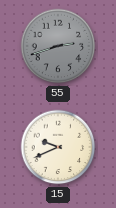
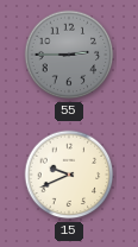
55: 2:42 -> 2:45 (69, 55)
